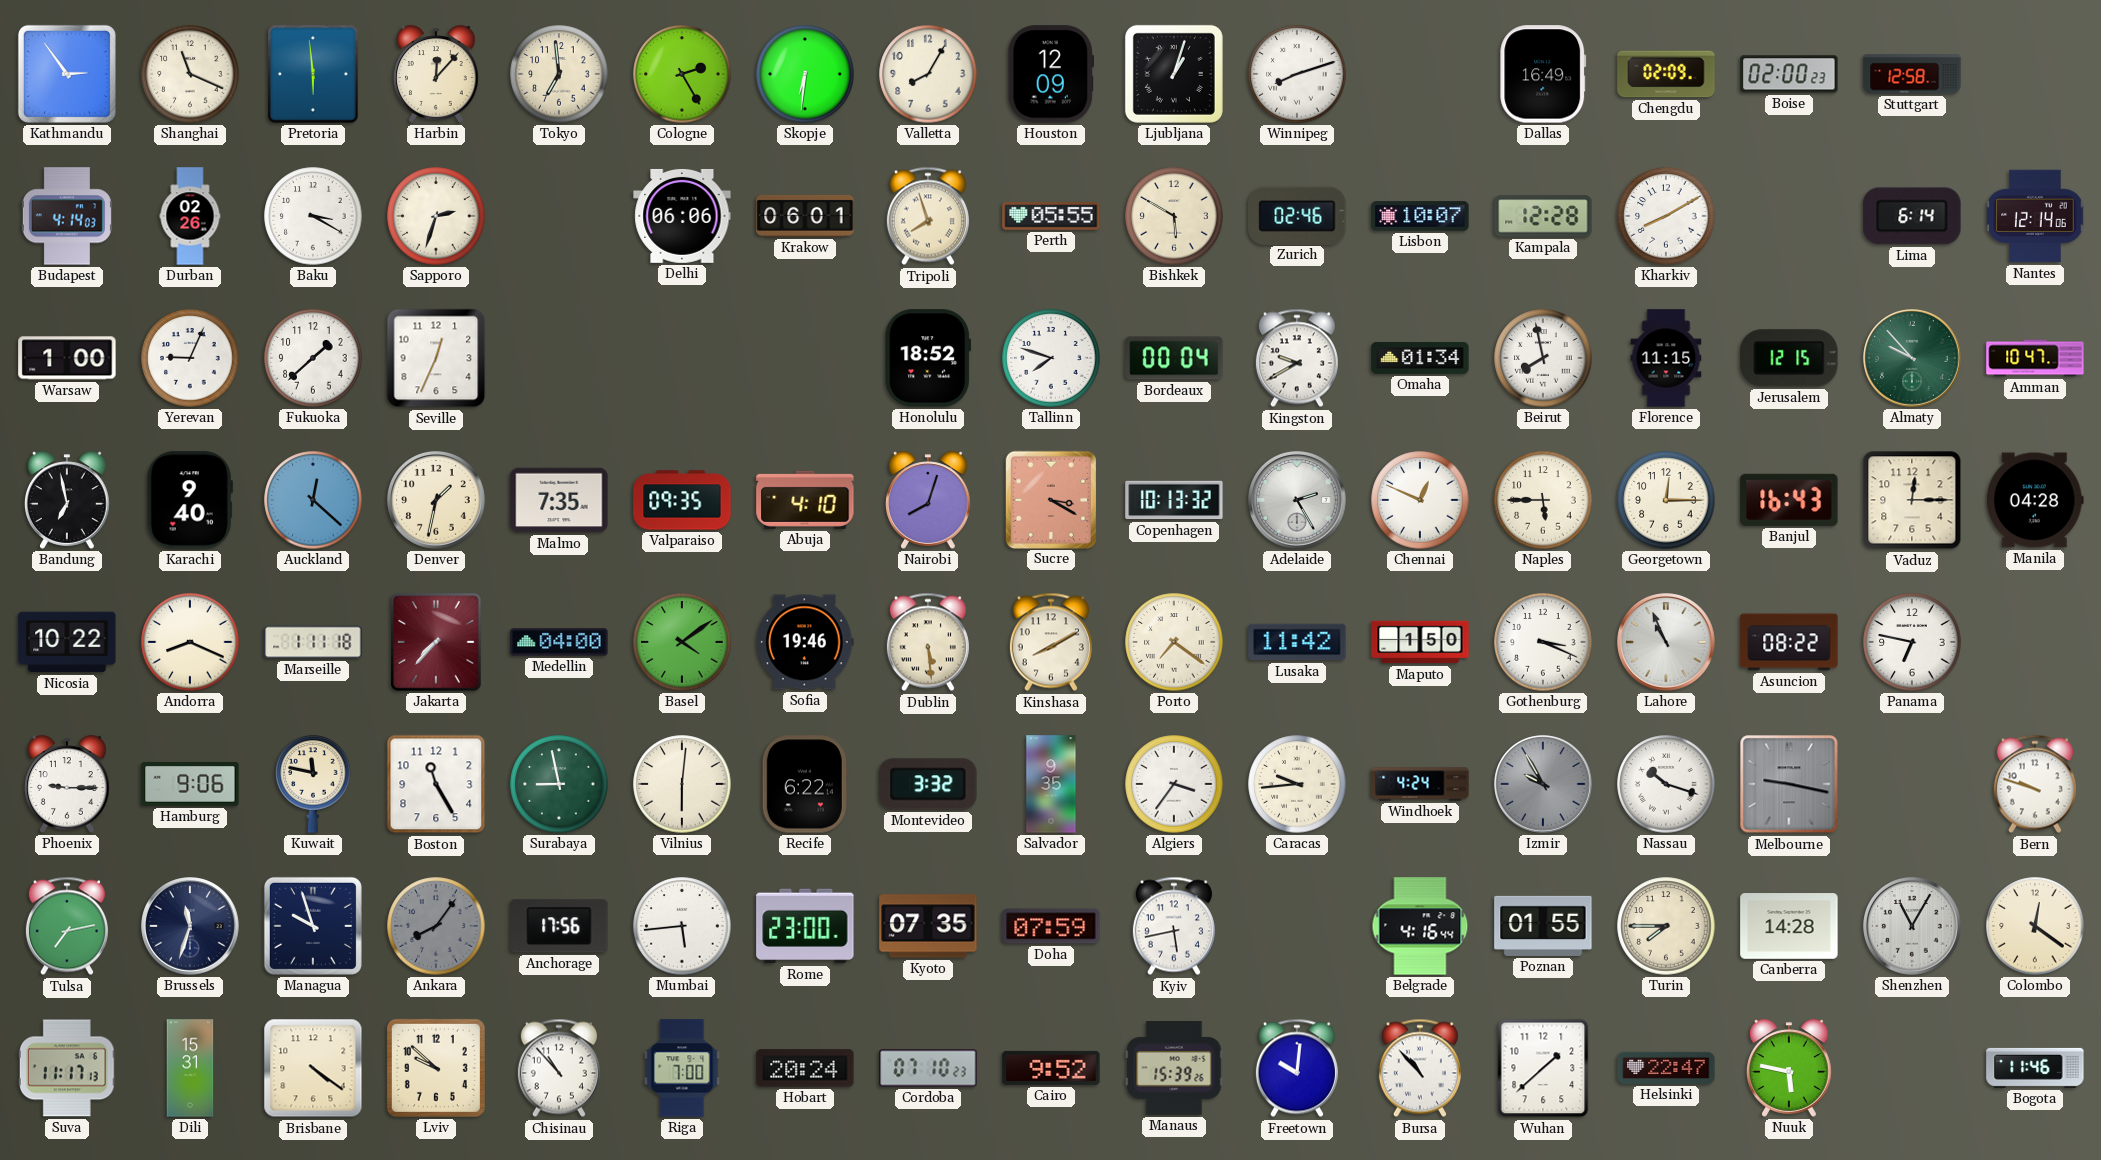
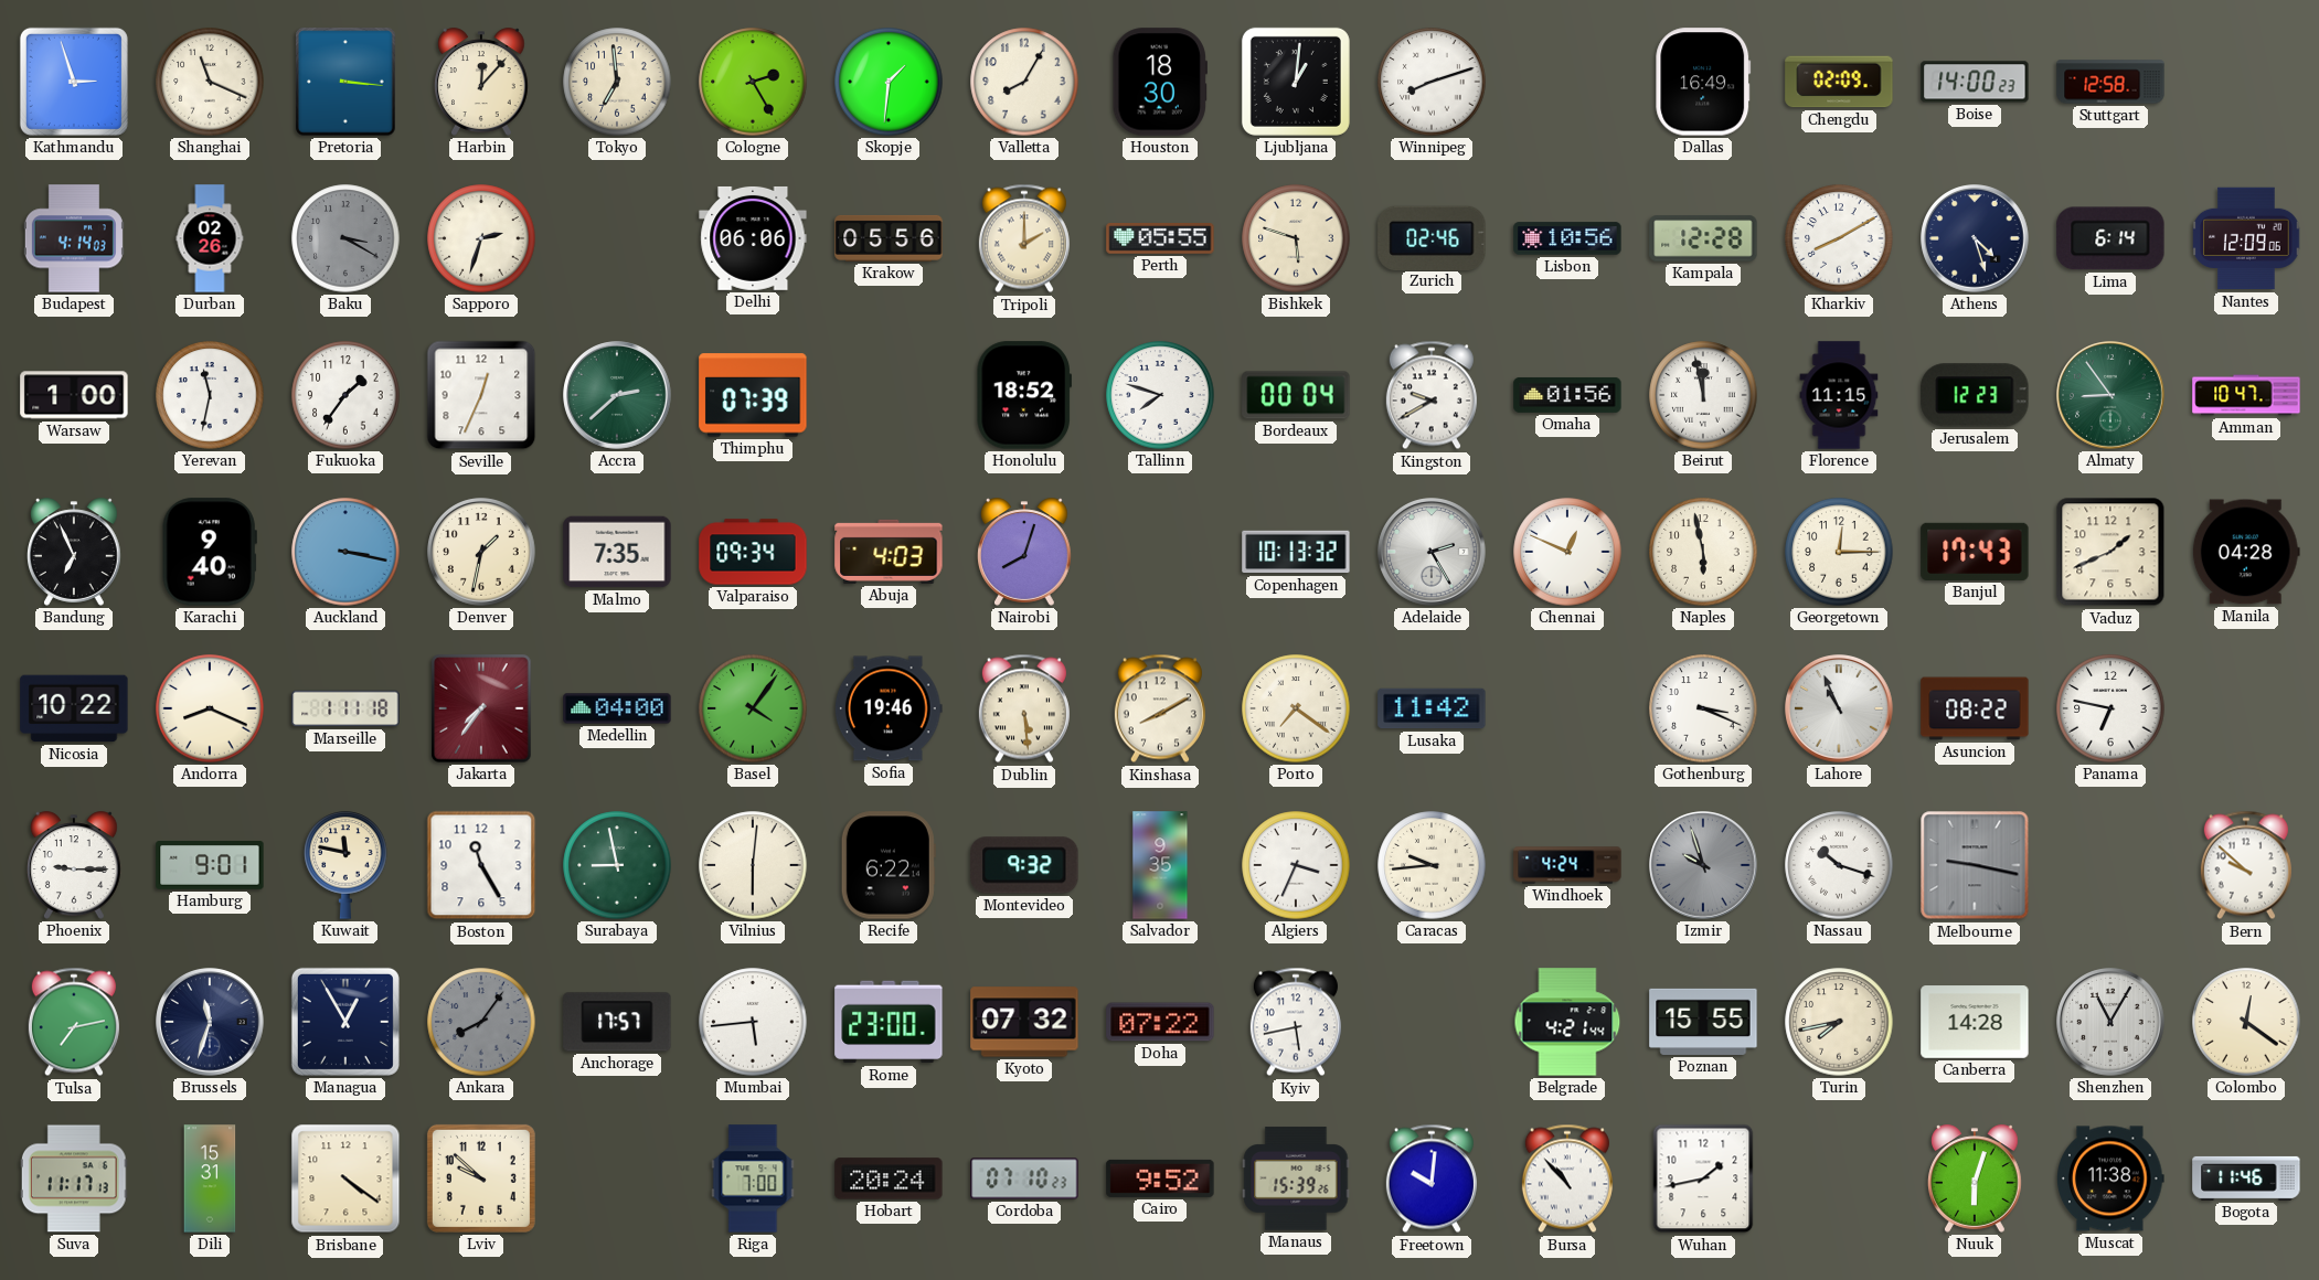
Kathmandu: 2:54 -> 2:57 (74, 82)
Pretoria: 5:59 -> 3:16 (345, 82)
Skopje: 6:31 -> 1:31 (889, 82)
Houston: 12:09 -> 18:30 (1159, 82)
Ljubljana: 1:03 -> 1:01 (1296, 82)
Boise: 02:00 -> 14:00 (1975, 82)
Baku dial: white -> grey (345, 238)
Krakow: 06:01 -> 05:56 (889, 238)
Tripoli: 7:57 -> 2:00 (1024, 238)
Bishkek: 5:50 -> 5:48 (1296, 238)
Lisbon: 10:07 -> 10:56 (1567, 238)
Athens: none -> 4:27 (1975, 238)
Nantes: 12:14 -> 12:09 (2246, 238)
Yerevan: 9:04 -> 11:32 (210, 395)
Fukuoka: 1:38 -> 1:36 (345, 395)
Accra: none -> 2:38 (617, 395)
Thimphu: none -> 07:39 (753, 395)
Omaha: 01:34 -> 01:56 (1567, 395)
Beirut: 7:58 -> 11:58 (1703, 395)
Jerusalem: 12:15 -> 12:23 (1975, 395)
Almaty: 9:53 -> 8:54 (2110, 395)
Bandung: 6:58 -> 6:56 (75, 552)
Auckland: 12:22 -> 3:17 (345, 552)
Valparaiso: 09:35 -> 09:34 (753, 552)
Abuja: 4:10 -> 4:03 (889, 552)
Sucre: 3:20 -> none (1050, 499)
Naples: 5:45 -> 5:58 (1703, 552)
Banjul: 16:43 -> 17:43 (1975, 552)
Vaduz: 12:15 -> 1:41 (2110, 552)
Jakarta: 7:37 -> 7:36 (481, 708)
Basel: 4:09 -> 4:06 (753, 708)
Maputo: 1:50 -> none (1420, 642)
Hamburg: 9:06 -> 9:01 (210, 865)
Montevideo: 3:32 -> 9:32 (1024, 865)
Algiers: 3:36 -> 3:34 (1296, 865)
Izmir: 9:55 -> 9:57 (1703, 865)
Bern: 9:48 -> 9:52 (2246, 865)
Managua: 9:57 -> 12:55 (345, 1022)
Anchorage: 17:56 -> 17:57 (617, 1022)
Kyoto: 07:35 -> 07:32 (1024, 1022)
Doha: 07:59 -> 07:22 (1160, 1022)
Belgrade: 4:16 -> 4:21 (1567, 1022)
Poznan: 01:55 -> 15:55 (1703, 1022)
Turin: 7:45 -> 7:43 (1839, 1022)
Chisinau: 10:53 -> none (559, 1068)
Wuhan: 1:38 -> 1:43 (1703, 1178)
Helsinki: 22:47 -> none (1666, 1068)
Nuuk: 5:47 -> 6:03 (1976, 1178)
Muscat: none -> 11:38 (2111, 1178)
